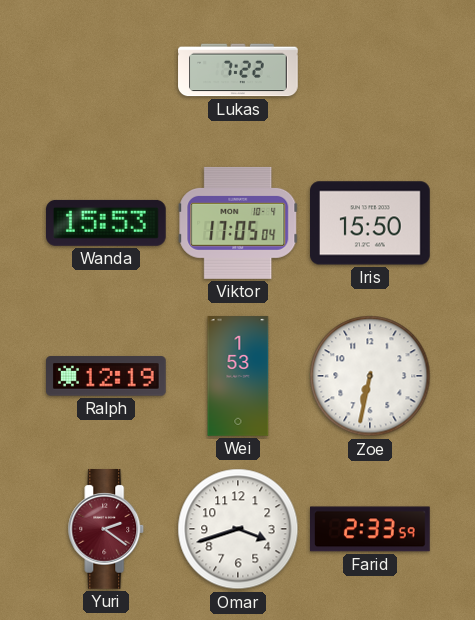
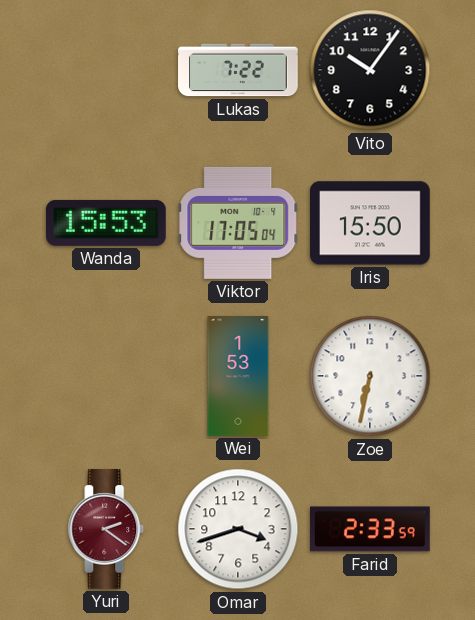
Vito: none -> 10:06 (370, 70)
Ralph: 12:19 -> none (107, 376)
